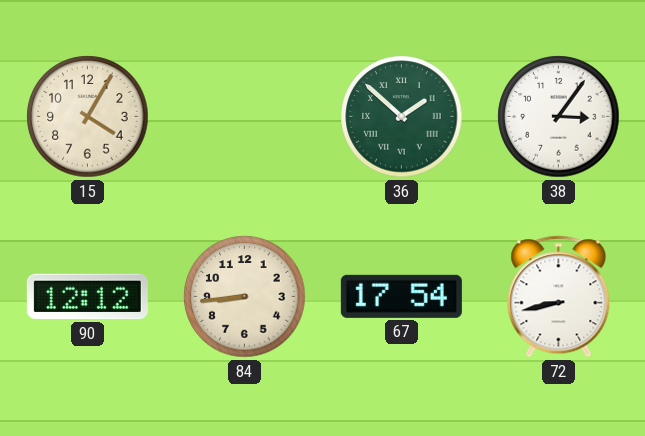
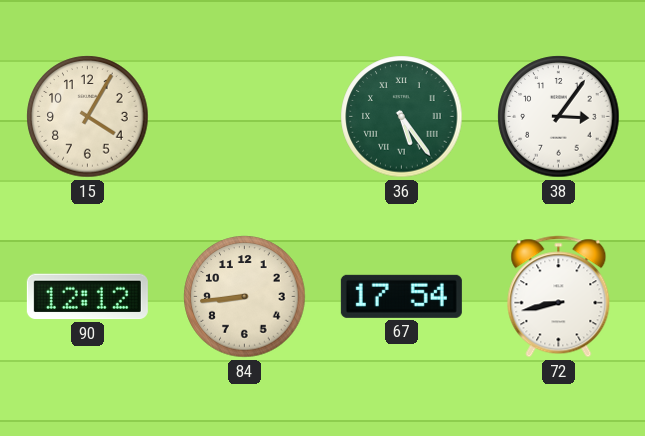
36: 1:52 -> 5:24 (402, 117)
